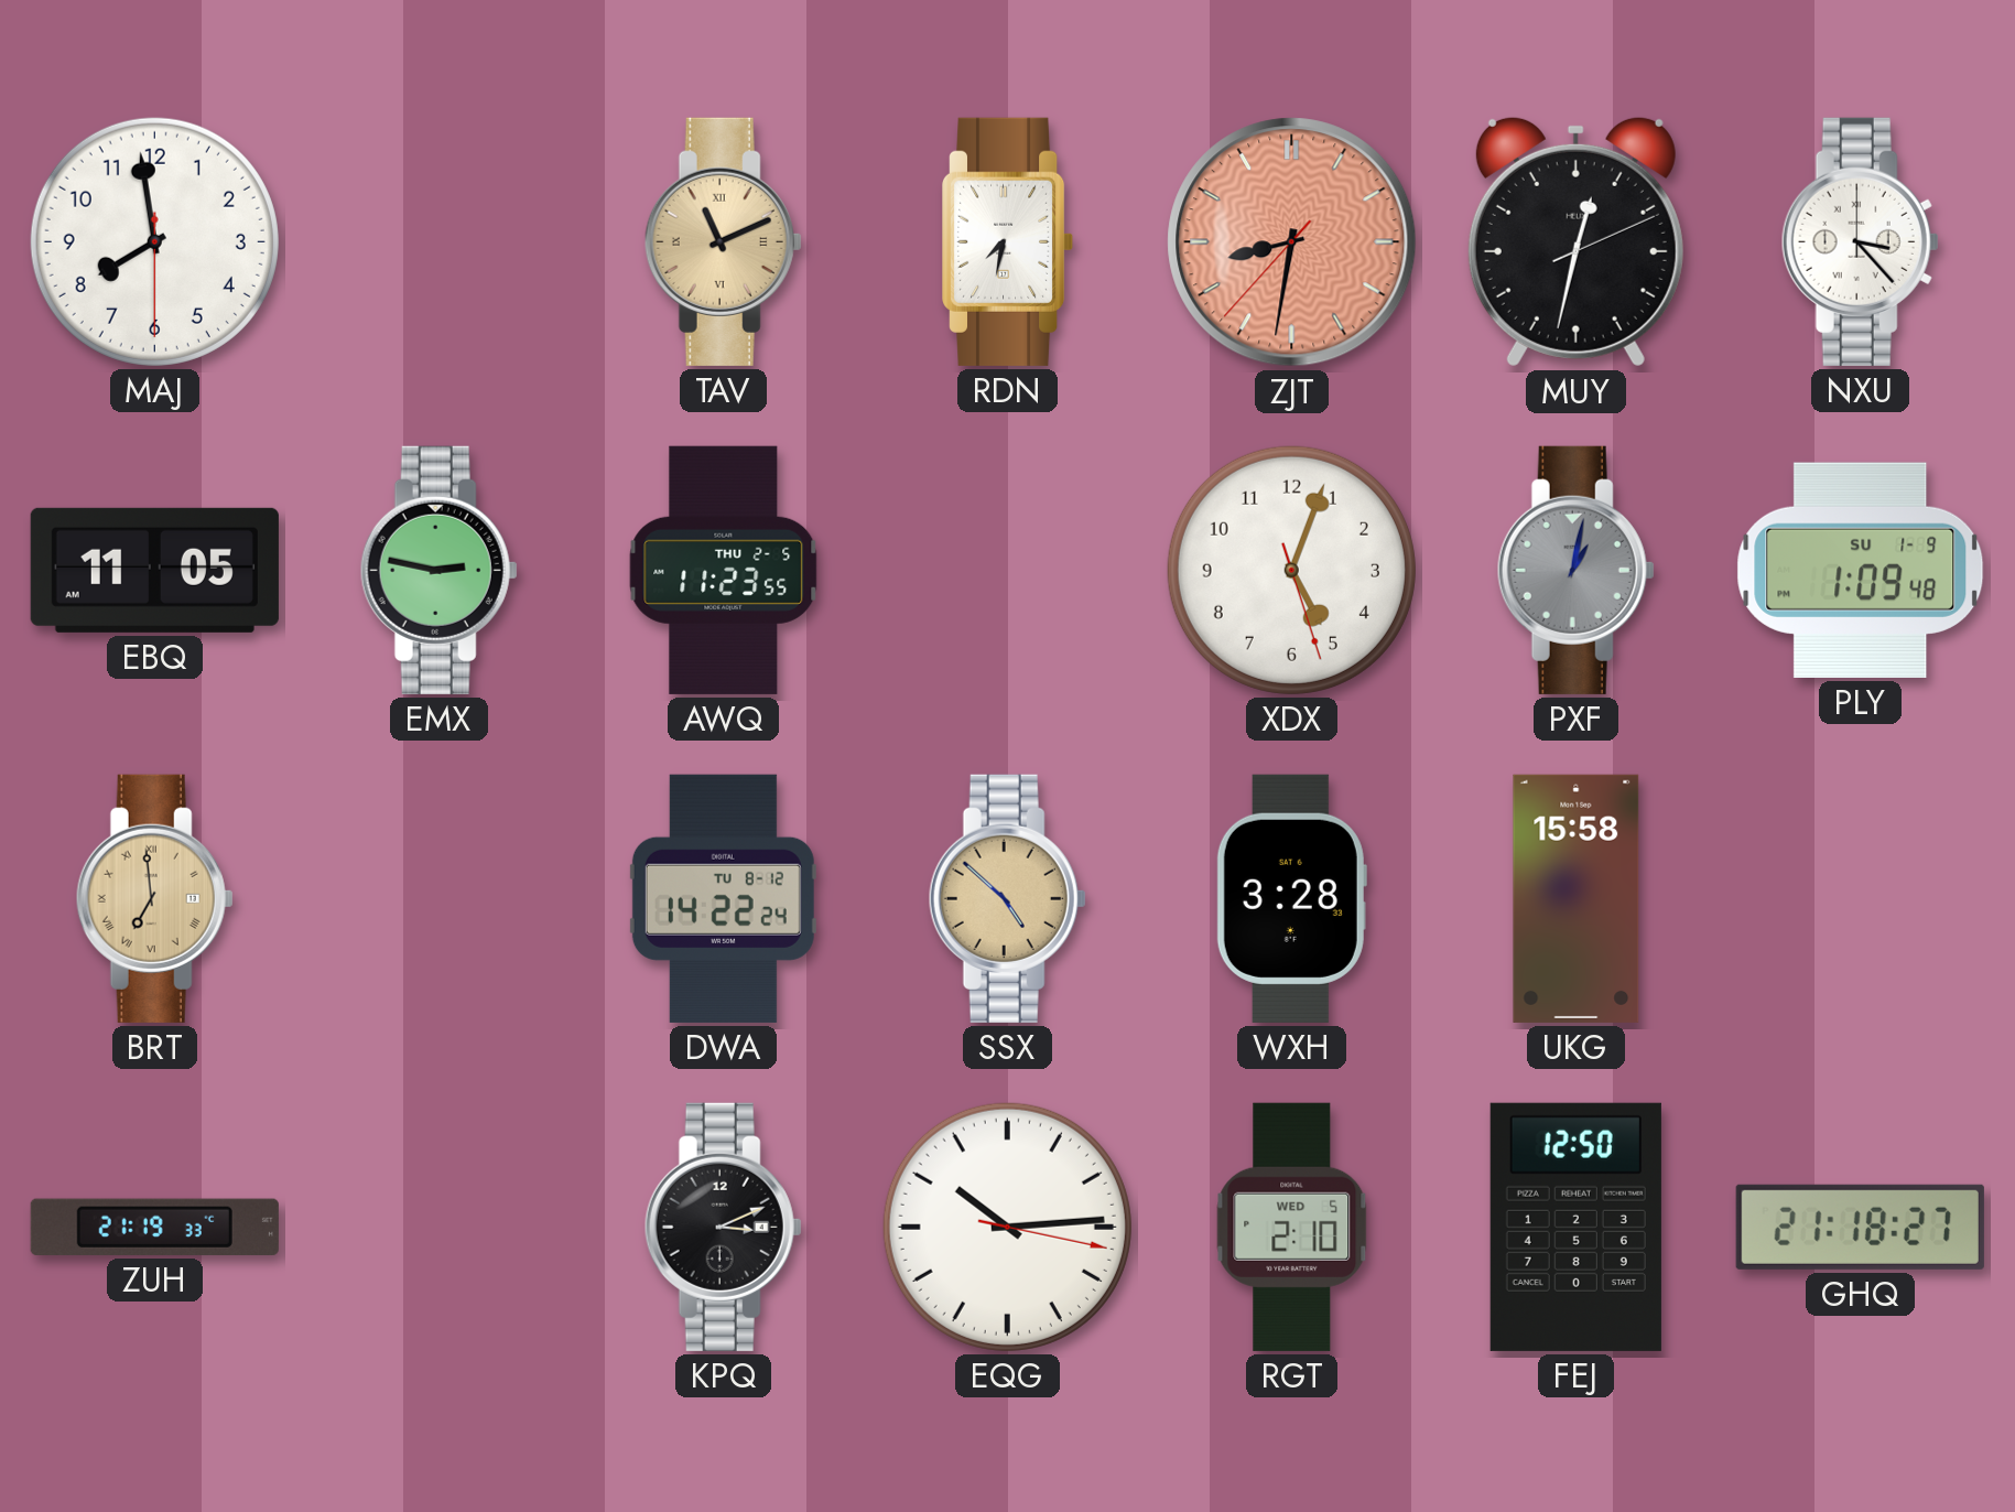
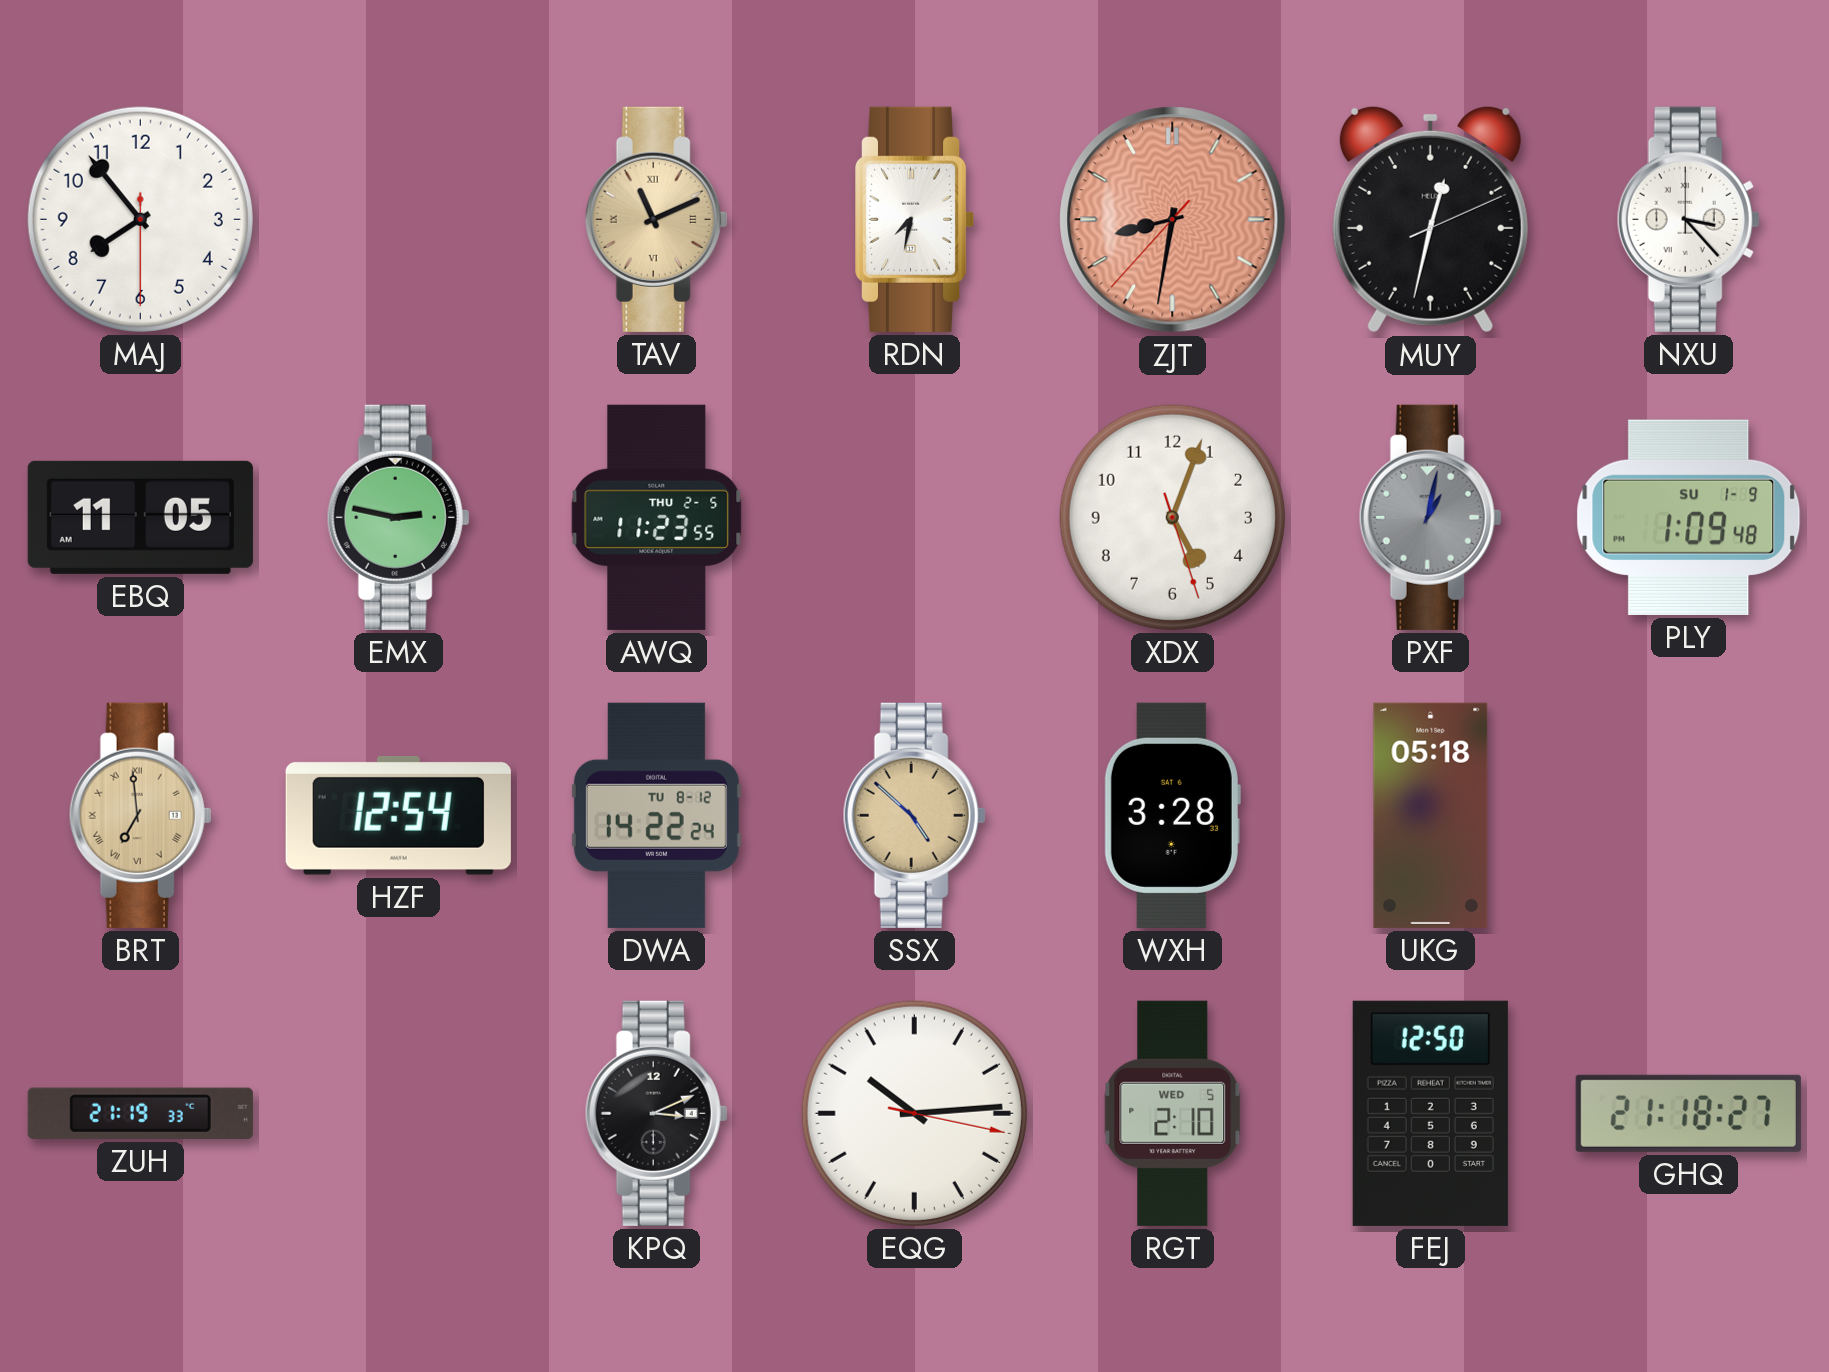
MAJ: 7:58 -> 7:53 (140, 219)
HZF: none -> 12:54 (398, 815)
UKG: 15:58 -> 05:18 (1431, 815)
